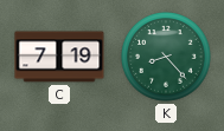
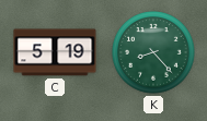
C: 7:19 -> 5:19 (55, 52)
